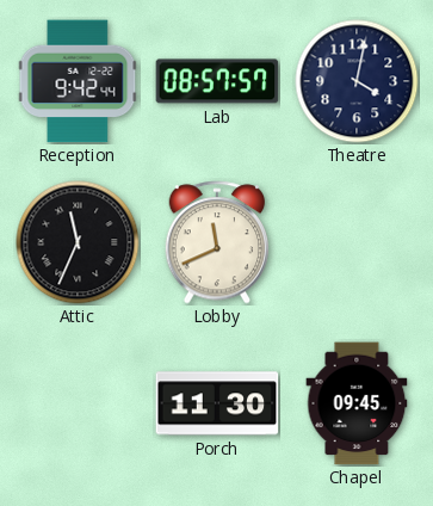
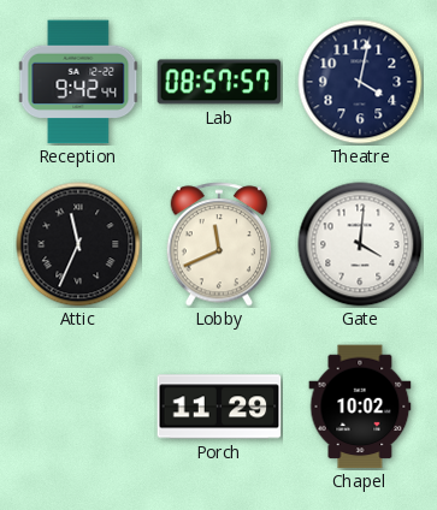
Gate: none -> 4:01 (360, 244)
Porch: 11:30 -> 11:29 (219, 407)
Chapel: 09:45 -> 10:02 (360, 407)
